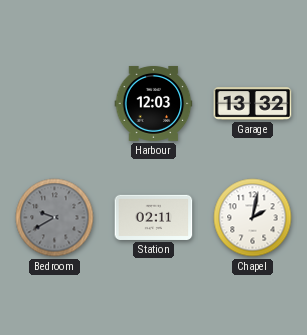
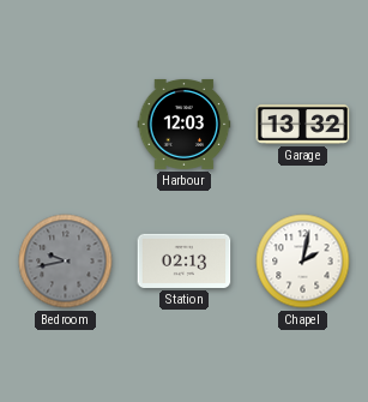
Bedroom: 9:40 -> 9:43 (66, 262)
Station: 02:11 -> 02:13 (185, 260)
